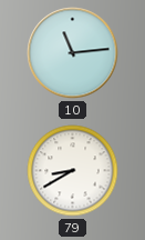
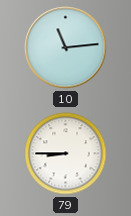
79: 8:40 -> 8:45 (66, 154)
